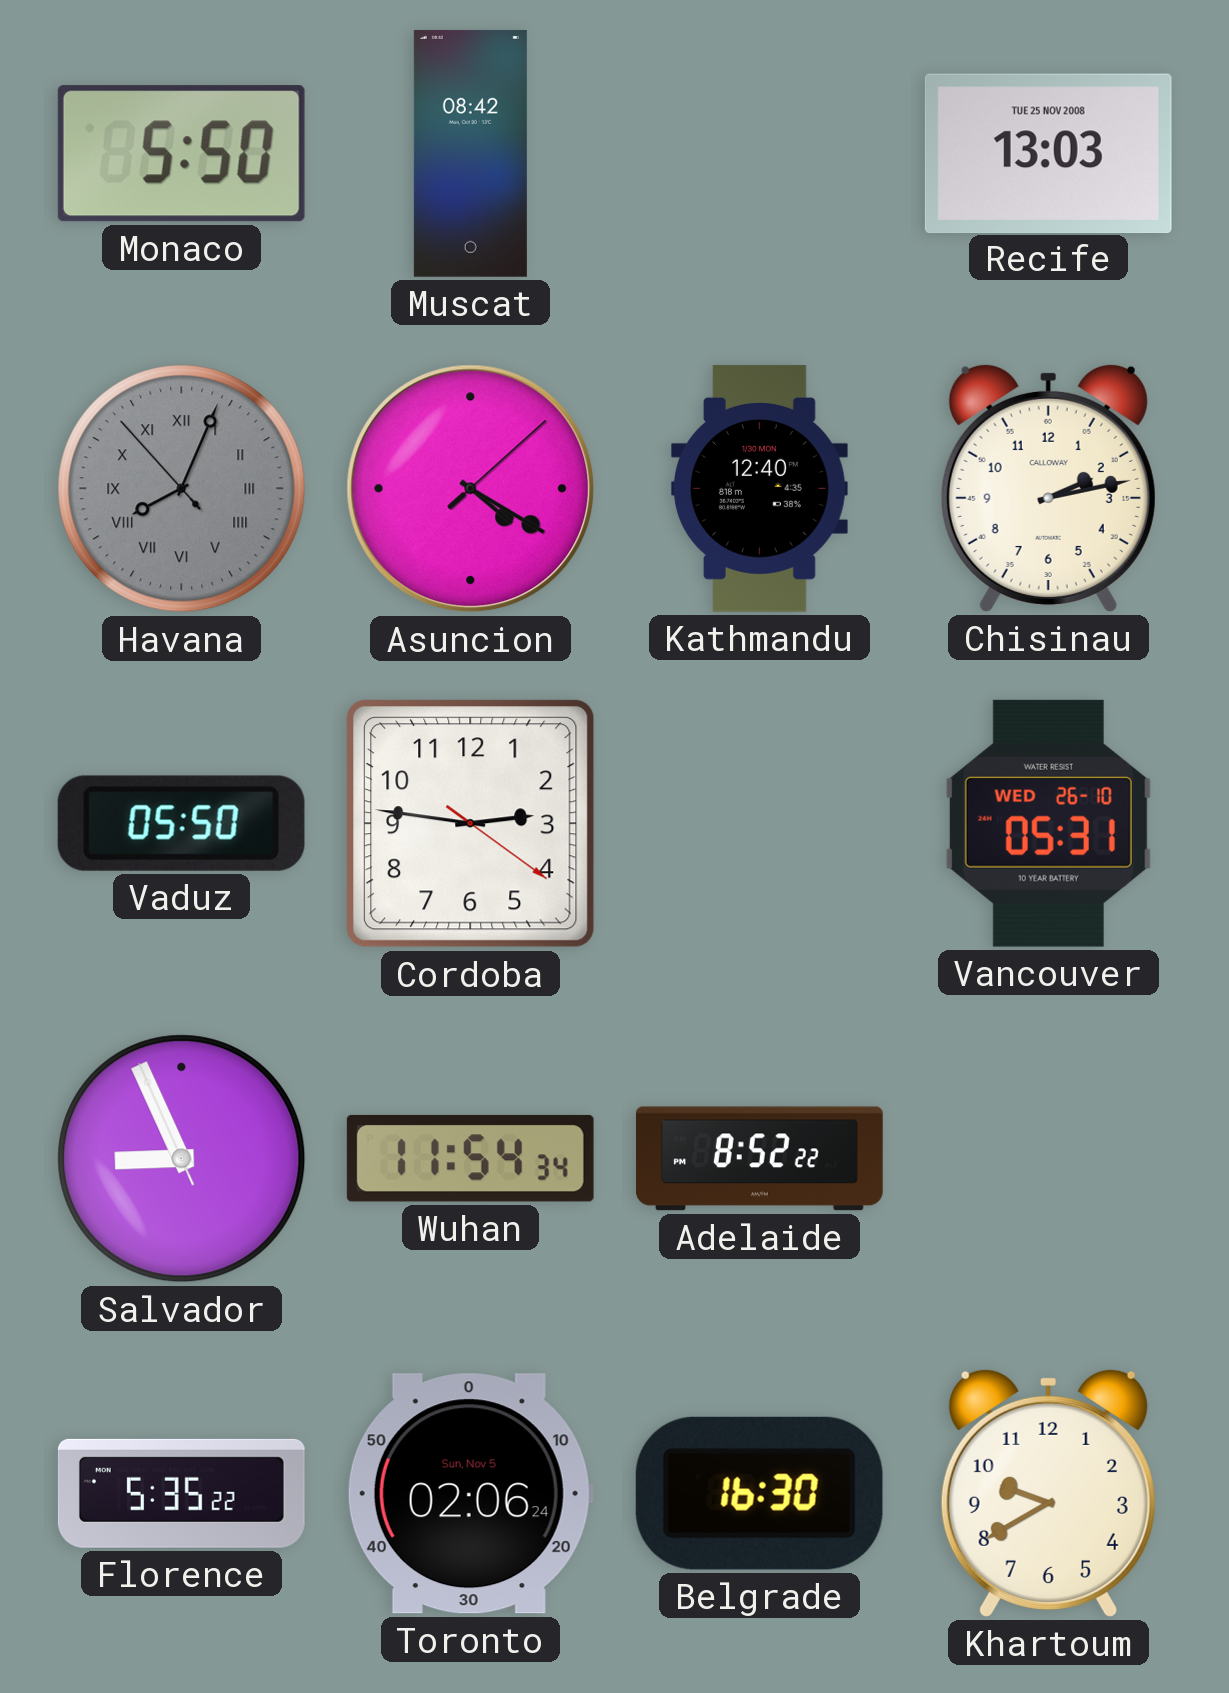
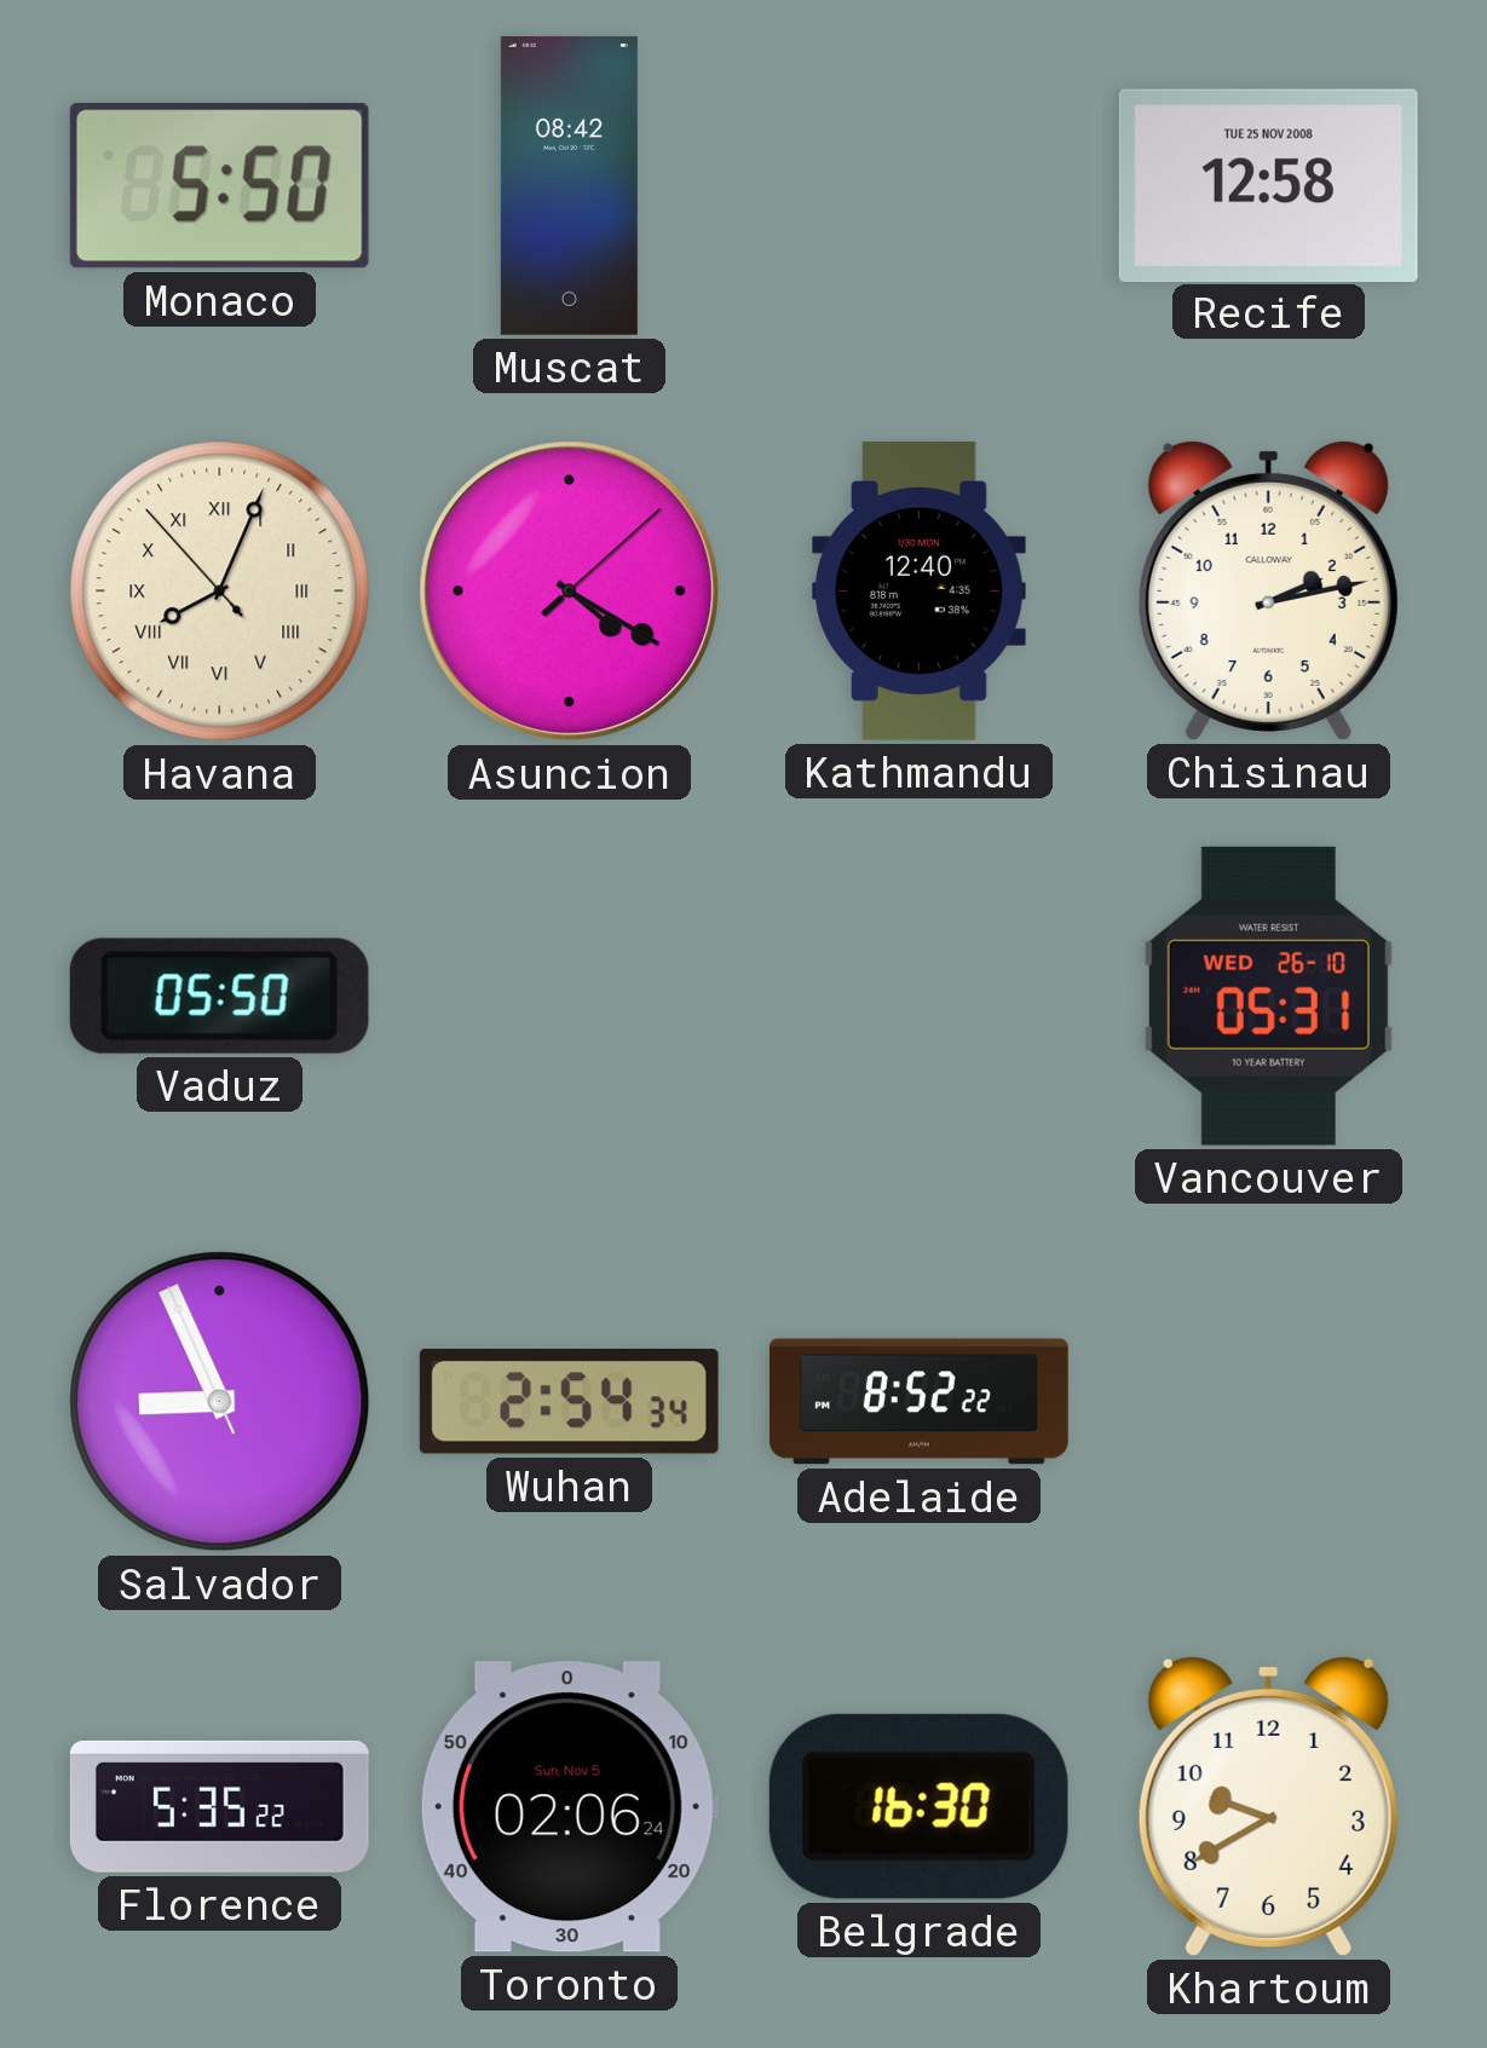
Recife: 13:03 -> 12:58 (1268, 185)
Havana dial: grey -> cream (220, 592)
Cordoba: 2:46 -> none (471, 824)
Wuhan: 11:54 -> 2:54 (569, 1401)
